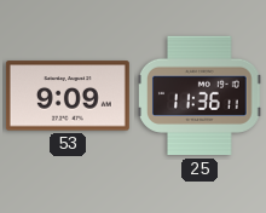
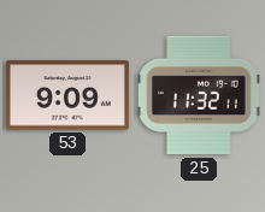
25: 11:36 -> 11:32 (199, 95)
